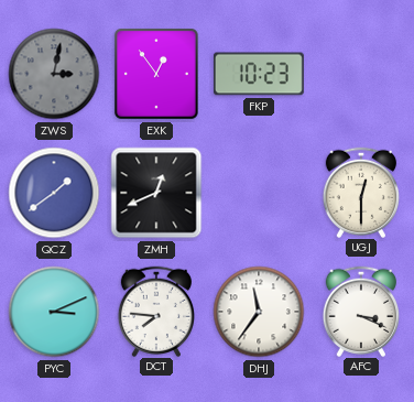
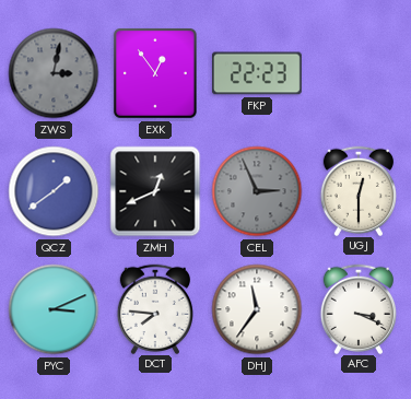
FKP: 10:23 -> 22:23 (257, 73)
CEL: none -> 2:56 (257, 191)
